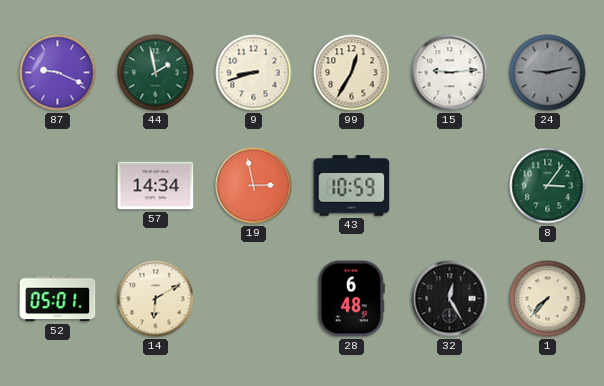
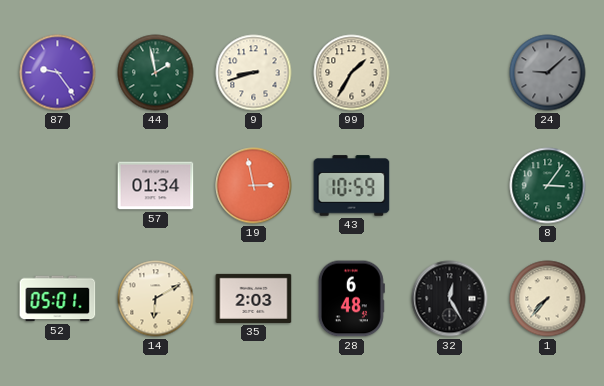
87: 9:19 -> 9:24 (58, 73)
99: 12:35 -> 1:35 (352, 73)
15: 9:14 -> none (450, 73)
24: 9:13 -> 9:08 (548, 73)
57: 14:34 -> 01:34 (156, 186)
35: none -> 2:03 (254, 298)
